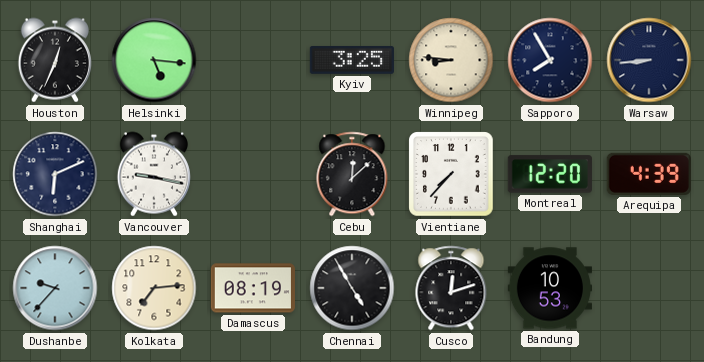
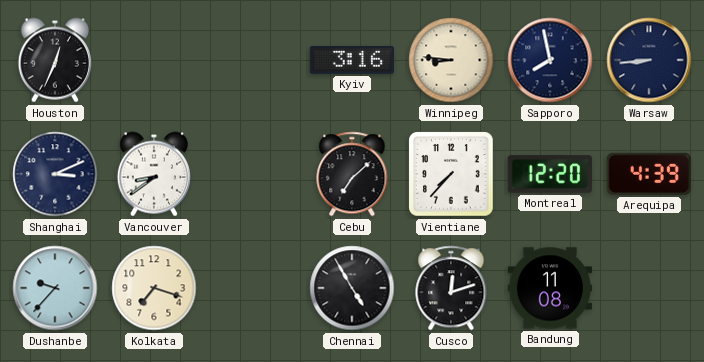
Helsinki: 5:16 -> none (154, 60)
Kyiv: 3:25 -> 3:16 (352, 60)
Sapporo: 7:55 -> 7:58 (550, 60)
Shanghai: 6:11 -> 3:11 (55, 174)
Vancouver: 9:17 -> 8:39 (154, 174)
Cebu: 12:08 -> 7:08 (352, 174)
Kolkata: 7:14 -> 7:18 (154, 288)
Damascus: 08:19 -> none (253, 288)
Bandung: 10:53 -> 11:08 (549, 288)
